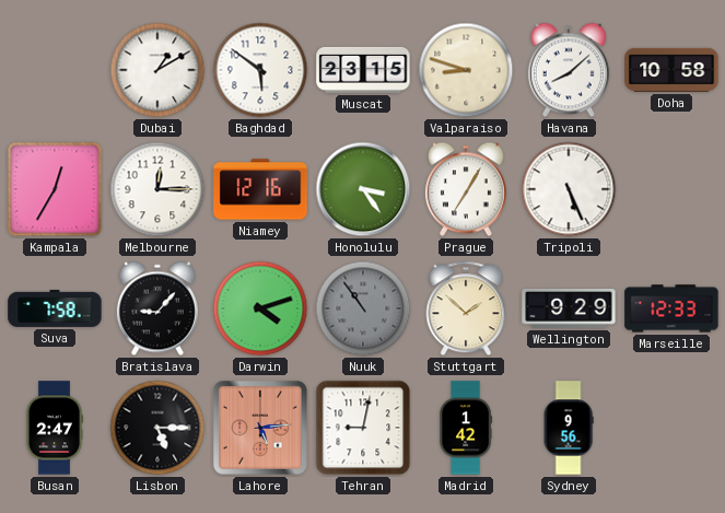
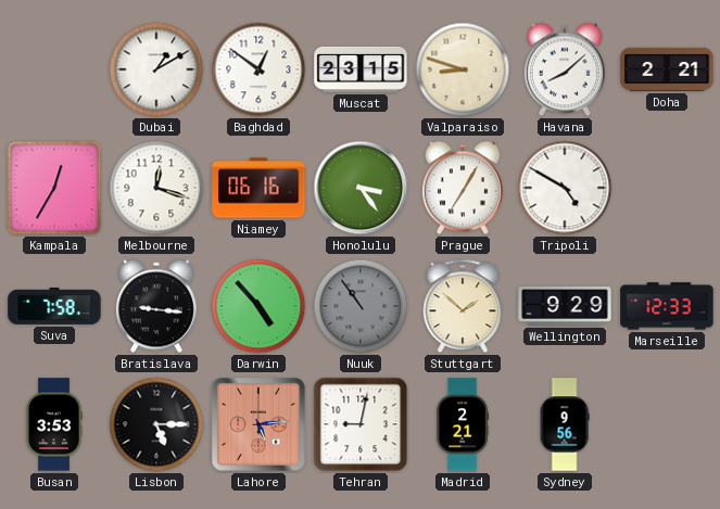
Baghdad: 5:51 -> 12:51 (258, 69)
Doha: 10:58 -> 2:21 (667, 69)
Melbourne: 12:15 -> 12:18 (156, 188)
Niamey: 12:16 -> 06:16 (258, 188)
Tripoli: 5:26 -> 4:50 (565, 188)
Bratislava: 9:07 -> 9:16 (156, 306)
Darwin: 4:12 -> 4:53 (258, 306)
Busan: 2:47 -> 3:53 (54, 424)
Madrid: 1:42 -> 2:21 (462, 424)
